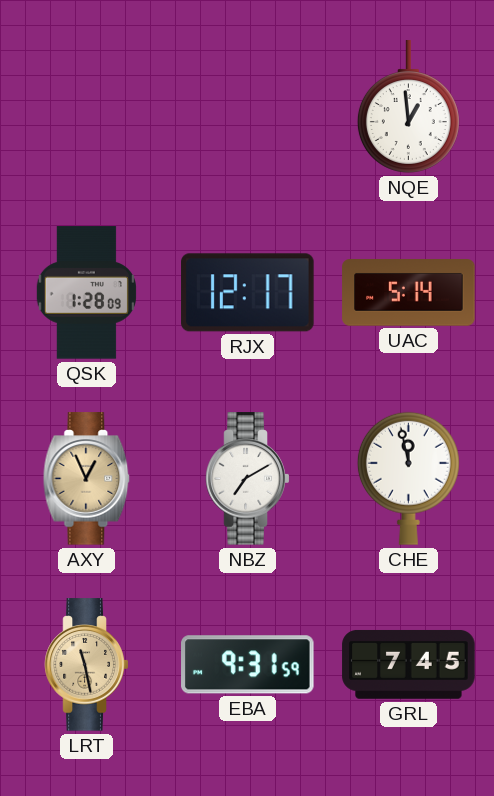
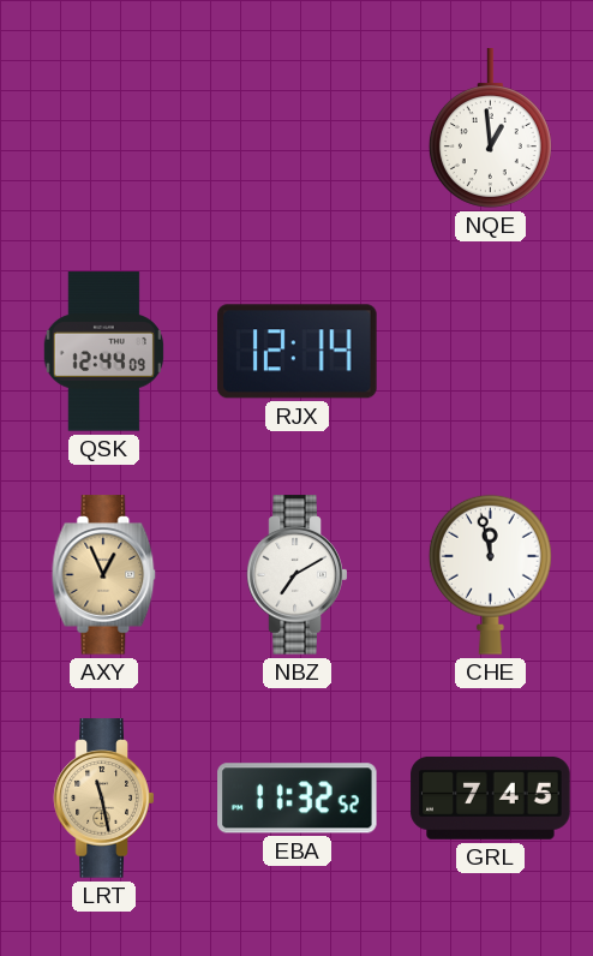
QSK: 1:28 -> 12:44 (103, 352)
RJX: 12:17 -> 12:14 (298, 352)
UAC: 5:14 -> none (409, 293)
EBA: 9:31 -> 11:32 (298, 799)
